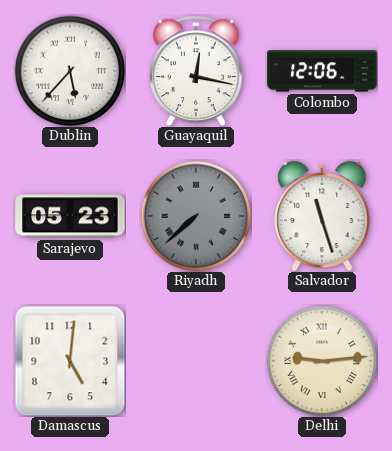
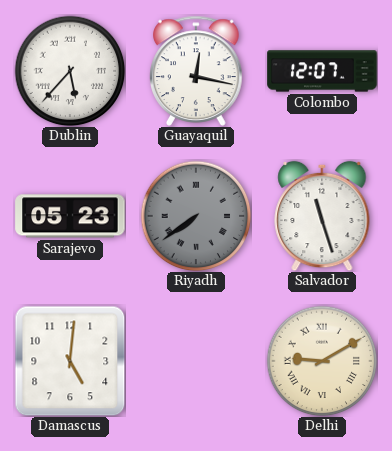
Colombo: 12:06 -> 12:07 (322, 71)
Riyadh: 7:38 -> 7:39 (196, 216)
Delhi: 9:14 -> 9:10 (322, 361)
